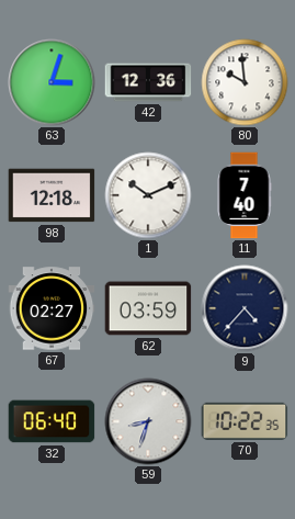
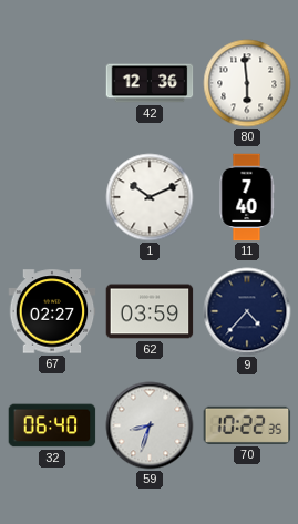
63: 3:03 -> none (52, 82)
80: 9:59 -> 5:59 (247, 83)
98: 12:18 -> none (52, 195)
